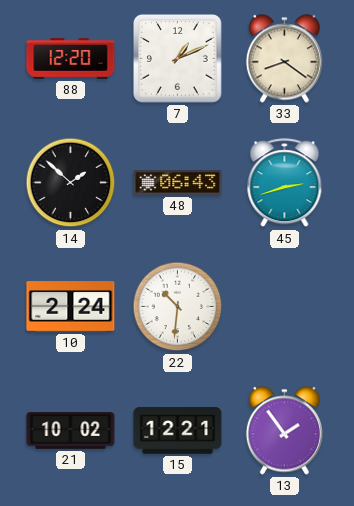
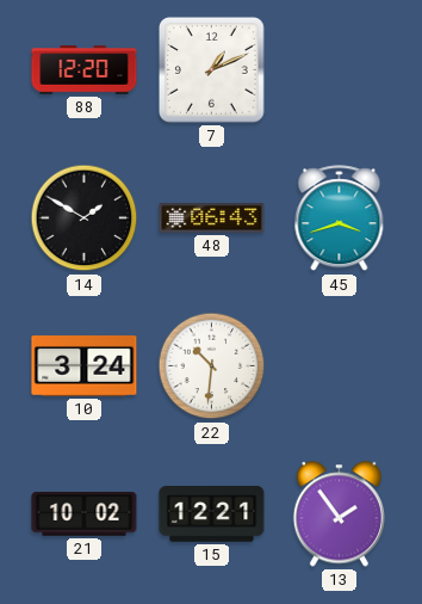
33: 8:21 -> none (284, 59)
14: 1:52 -> 1:50 (85, 218)
45: 2:42 -> 3:42 (340, 218)
10: 2:24 -> 3:24 (85, 366)
